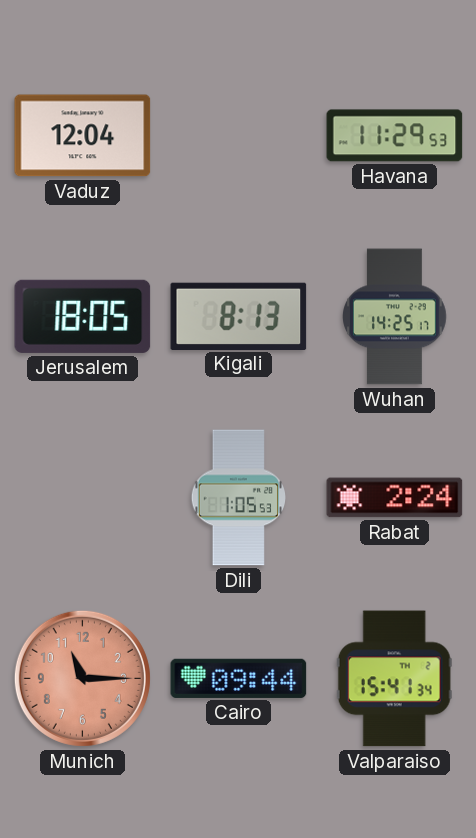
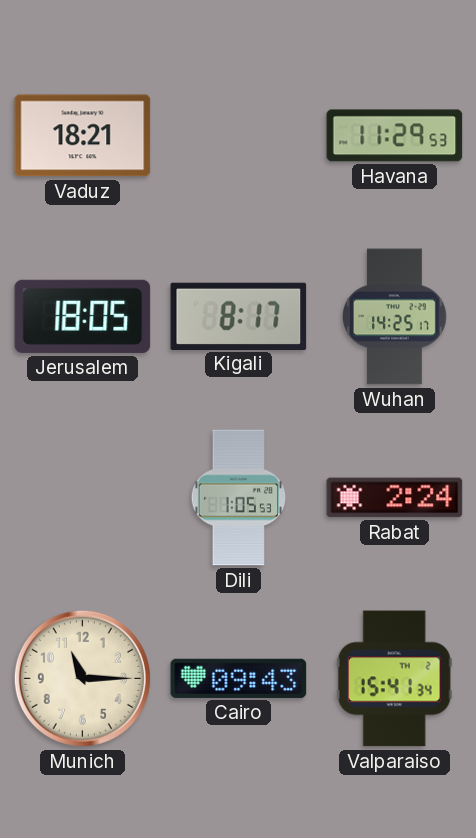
Vaduz: 12:04 -> 18:21 (83, 136)
Kigali: 8:13 -> 8:17 (239, 316)
Munich dial: salmon -> cream (82, 678)
Cairo: 09:44 -> 09:43 (239, 678)
